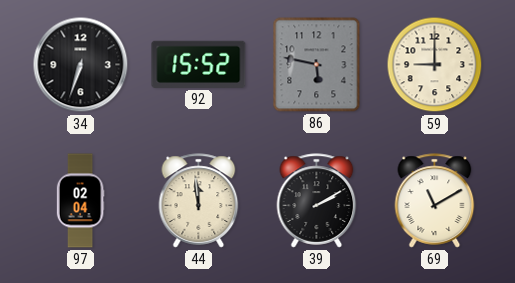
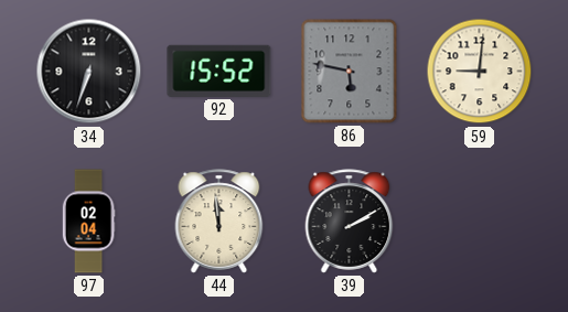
59: 9:00 -> 9:01 (480, 72)
69: 11:10 -> none (435, 201)
